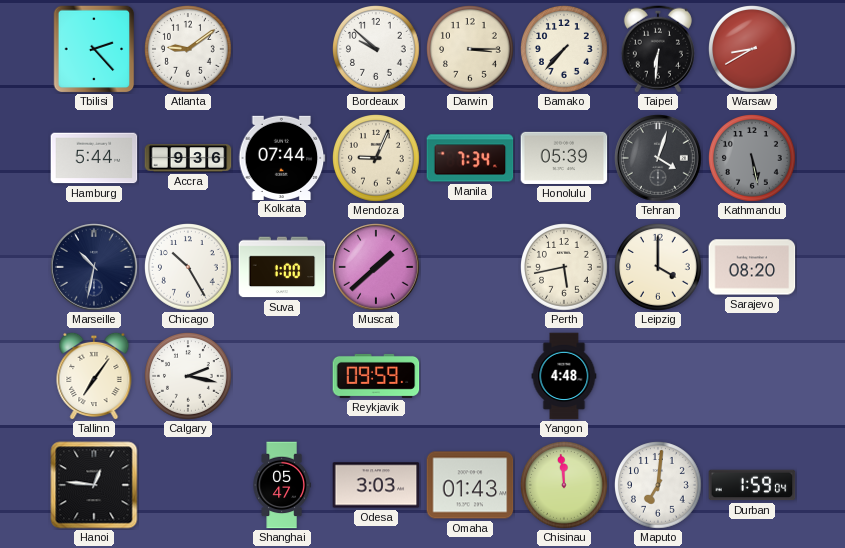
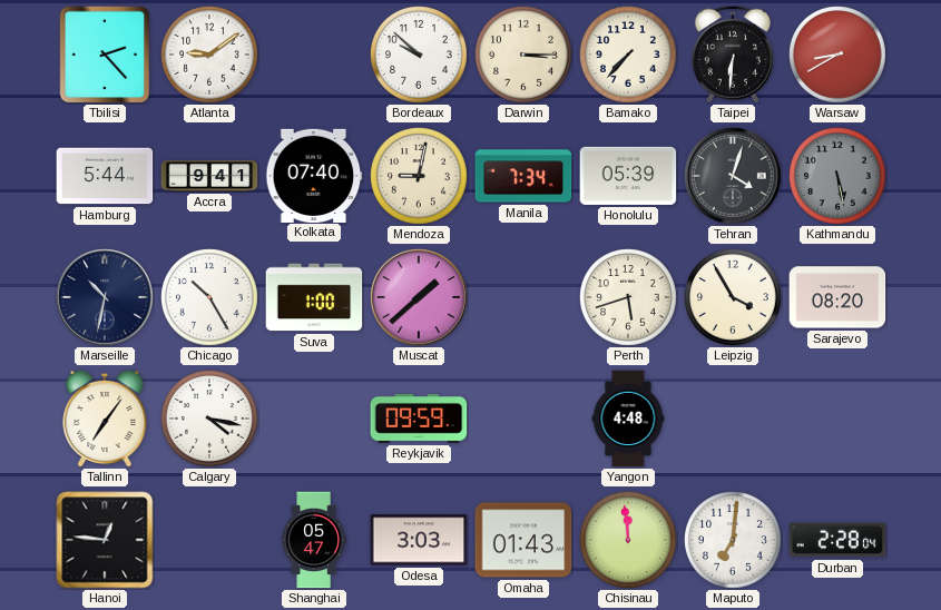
Accra: 9:36 -> 9:41 (209, 176)
Kolkata: 07:44 -> 07:40 (314, 175)
Mendoza: 9:04 -> 9:02 (420, 177)
Perth: 5:43 -> 5:42 (629, 298)
Leipzig: 4:00 -> 3:55 (734, 298)
Calgary: 2:17 -> 4:17 (210, 420)
Durban: 1:59 -> 2:28 (837, 540)
